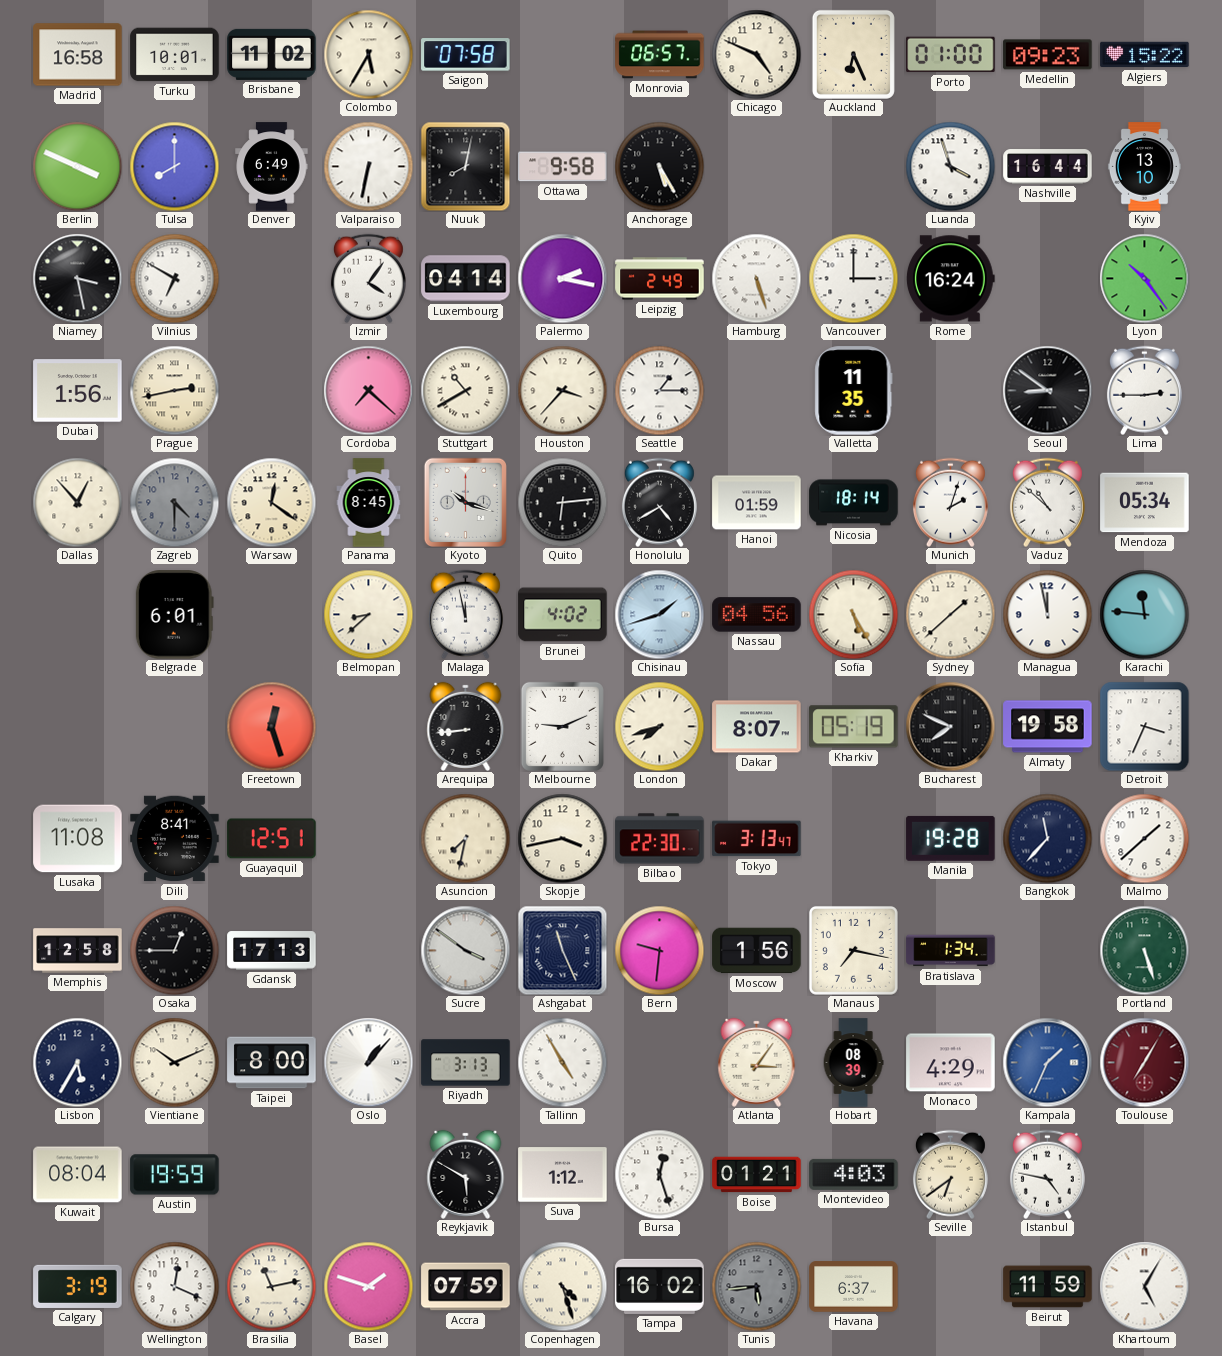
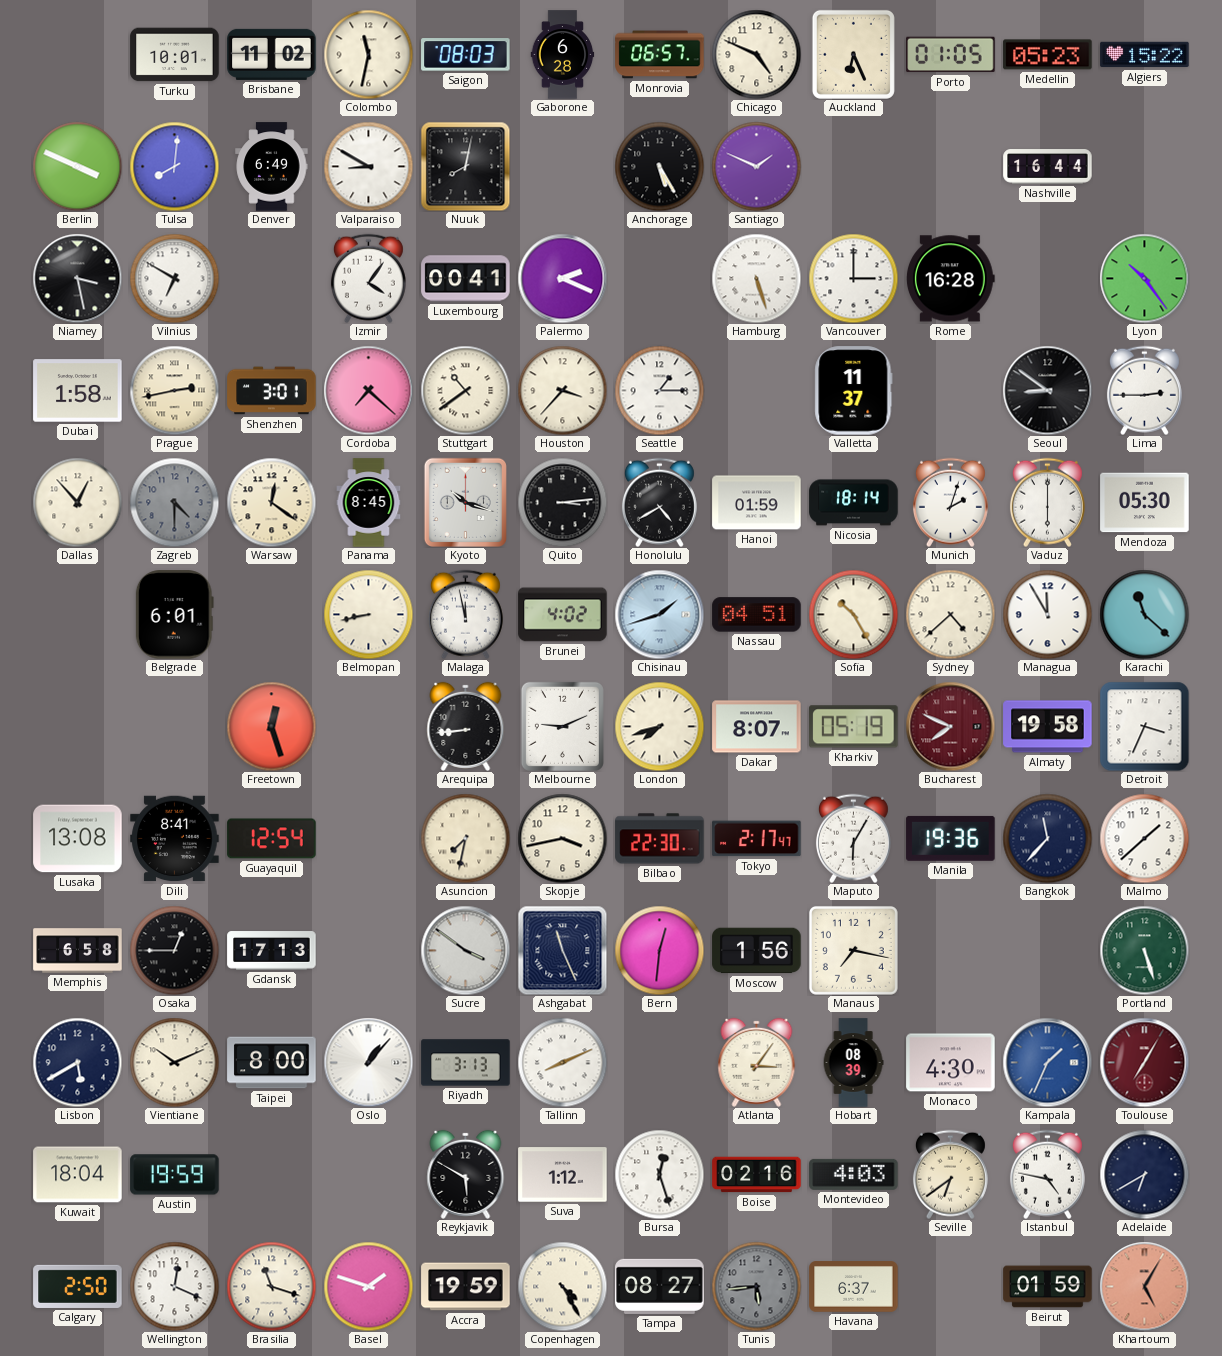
Madrid: 16:58 -> none (78, 55)
Colombo: 5:35 -> 11:32 (368, 54)
Saigon: 07:58 -> 08:03 (466, 55)
Gaborone: none -> 6:28 (563, 55)
Porto: 01:00 -> 01:05 (951, 55)
Medellin: 09:23 -> 05:23 (1048, 55)
Tulsa: 8:00 -> 8:01 (174, 166)
Valparaiso: 6:32 -> 8:50 (368, 166)
Ottawa: 9:58 -> none (563, 167)
Santiago: none -> 1:49 (756, 166)
Luanda: 3:57 -> none (950, 166)
Kyiv: 13:10 -> none (1144, 167)
Luxembourg: 04:14 -> 00:41 (466, 279)
Palermo: 2:17 -> 2:19 (562, 278)
Leipzig: 2:49 -> none (660, 279)
Rome: 16:24 -> 16:28 (950, 279)
Dubai: 1:56 -> 1:58 (78, 391)
Shenzhen: none -> 3:01 (272, 391)
Stuttgart: 10:40 -> 10:39 (465, 390)
Valletta: 11:35 -> 11:37 (854, 391)
Quito: 6:14 -> 3:14 (562, 502)
Vaduz: 10:52 -> 6:00 (1047, 502)
Mendoza: 05:34 -> 05:30 (1145, 503)
Belmopan: 8:38 -> 8:43 (368, 614)
Nassau: 04:56 -> 04:51 (757, 615)
Sofia: 5:25 -> 10:25 (853, 614)
Sydney: 1:38 -> 4:38 (950, 614)
Managua: 11:58 -> 11:55 (1047, 614)
Karachi: 11:46 -> 11:22 (1144, 614)
Bucharest dial: black -> burgundy (950, 726)
Lusaka: 11:08 -> 13:08 (78, 839)
Guayaquil: 12:51 -> 12:54 (272, 839)
Tokyo: 3:13 -> 2:17 (757, 839)
Maputo: none -> 6:05 (853, 838)
Manila: 19:28 -> 19:36 (951, 838)
Memphis: 12:58 -> 6:58 (78, 951)
Bern: 9:31 -> 12:31 (659, 950)
Bratislava: 1:34 -> none (951, 951)
Lisbon: 5:35 -> 5:40 (77, 1062)
Tallinn: 4:55 -> 8:11 (562, 1062)
Monaco: 4:29 -> 4:30 (951, 1063)
Kuwait: 08:04 -> 18:04 (78, 1175)
Boise: 01:21 -> 02:16 (757, 1175)
Adelaide: none -> 6:40 (1144, 1174)
Calgary: 3:19 -> 2:50 (78, 1286)
Brasilia: 11:13 -> 11:18 (271, 1286)
Accra: 07:59 -> 19:59 (466, 1287)
Copenhagen: 4:27 -> 4:25 (562, 1286)
Tampa: 16:02 -> 08:27 (660, 1286)
Beirut: 11:59 -> 01:59 (1048, 1287)
Khartoum dial: white -> salmon (1144, 1286)
